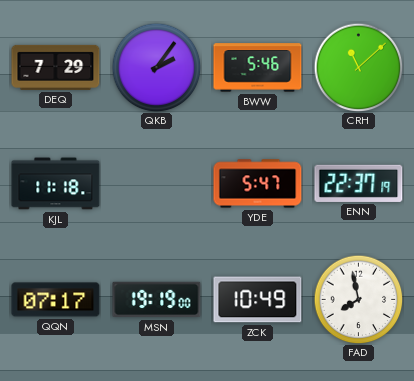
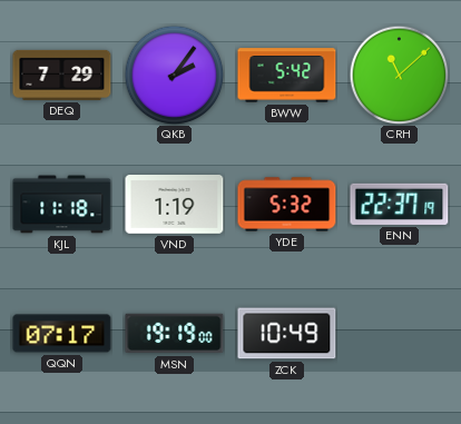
BWW: 5:46 -> 5:42 (287, 76)
VND: none -> 1:19 (175, 205)
YDE: 5:47 -> 5:32 (287, 205)
FAD: 7:58 -> none (358, 299)
